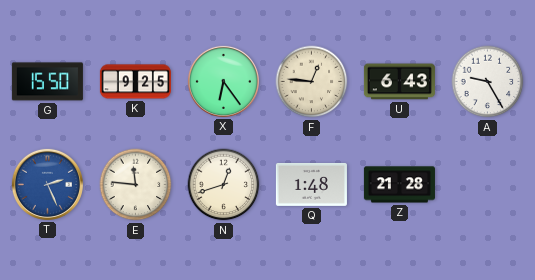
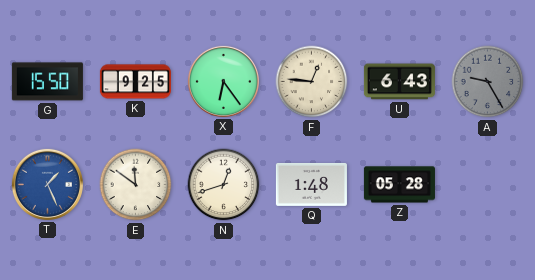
A dial: white -> grey (488, 82)
T: 2:26 -> 1:26 (47, 184)
E: 11:46 -> 11:51 (136, 185)
Z: 21:28 -> 05:28 (399, 185)
